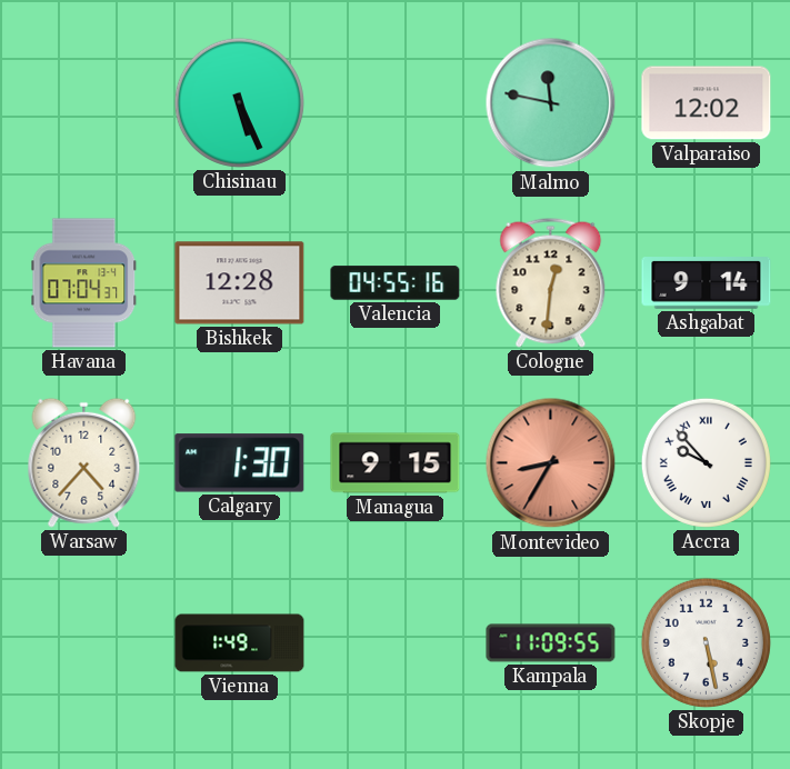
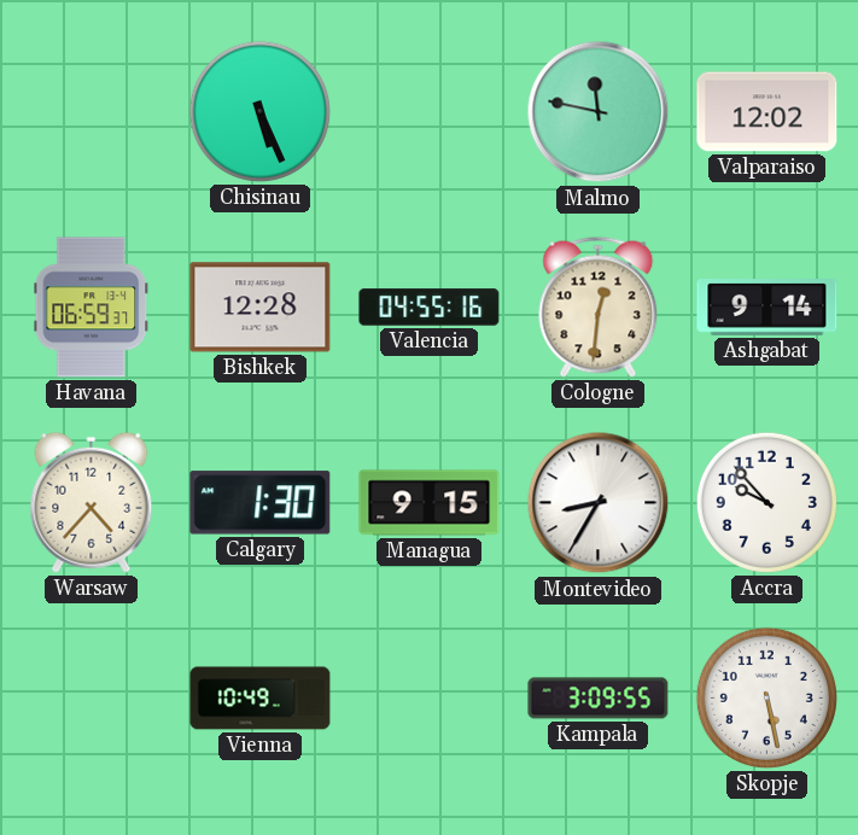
Havana: 07:04 -> 06:59 (92, 308)
Montevideo dial: salmon -> white (599, 503)
Accra numerals: Roman -> Arabic (766, 502)
Vienna: 1:49 -> 10:49 (261, 699)
Kampala: 11:09 -> 3:09 (599, 699)
